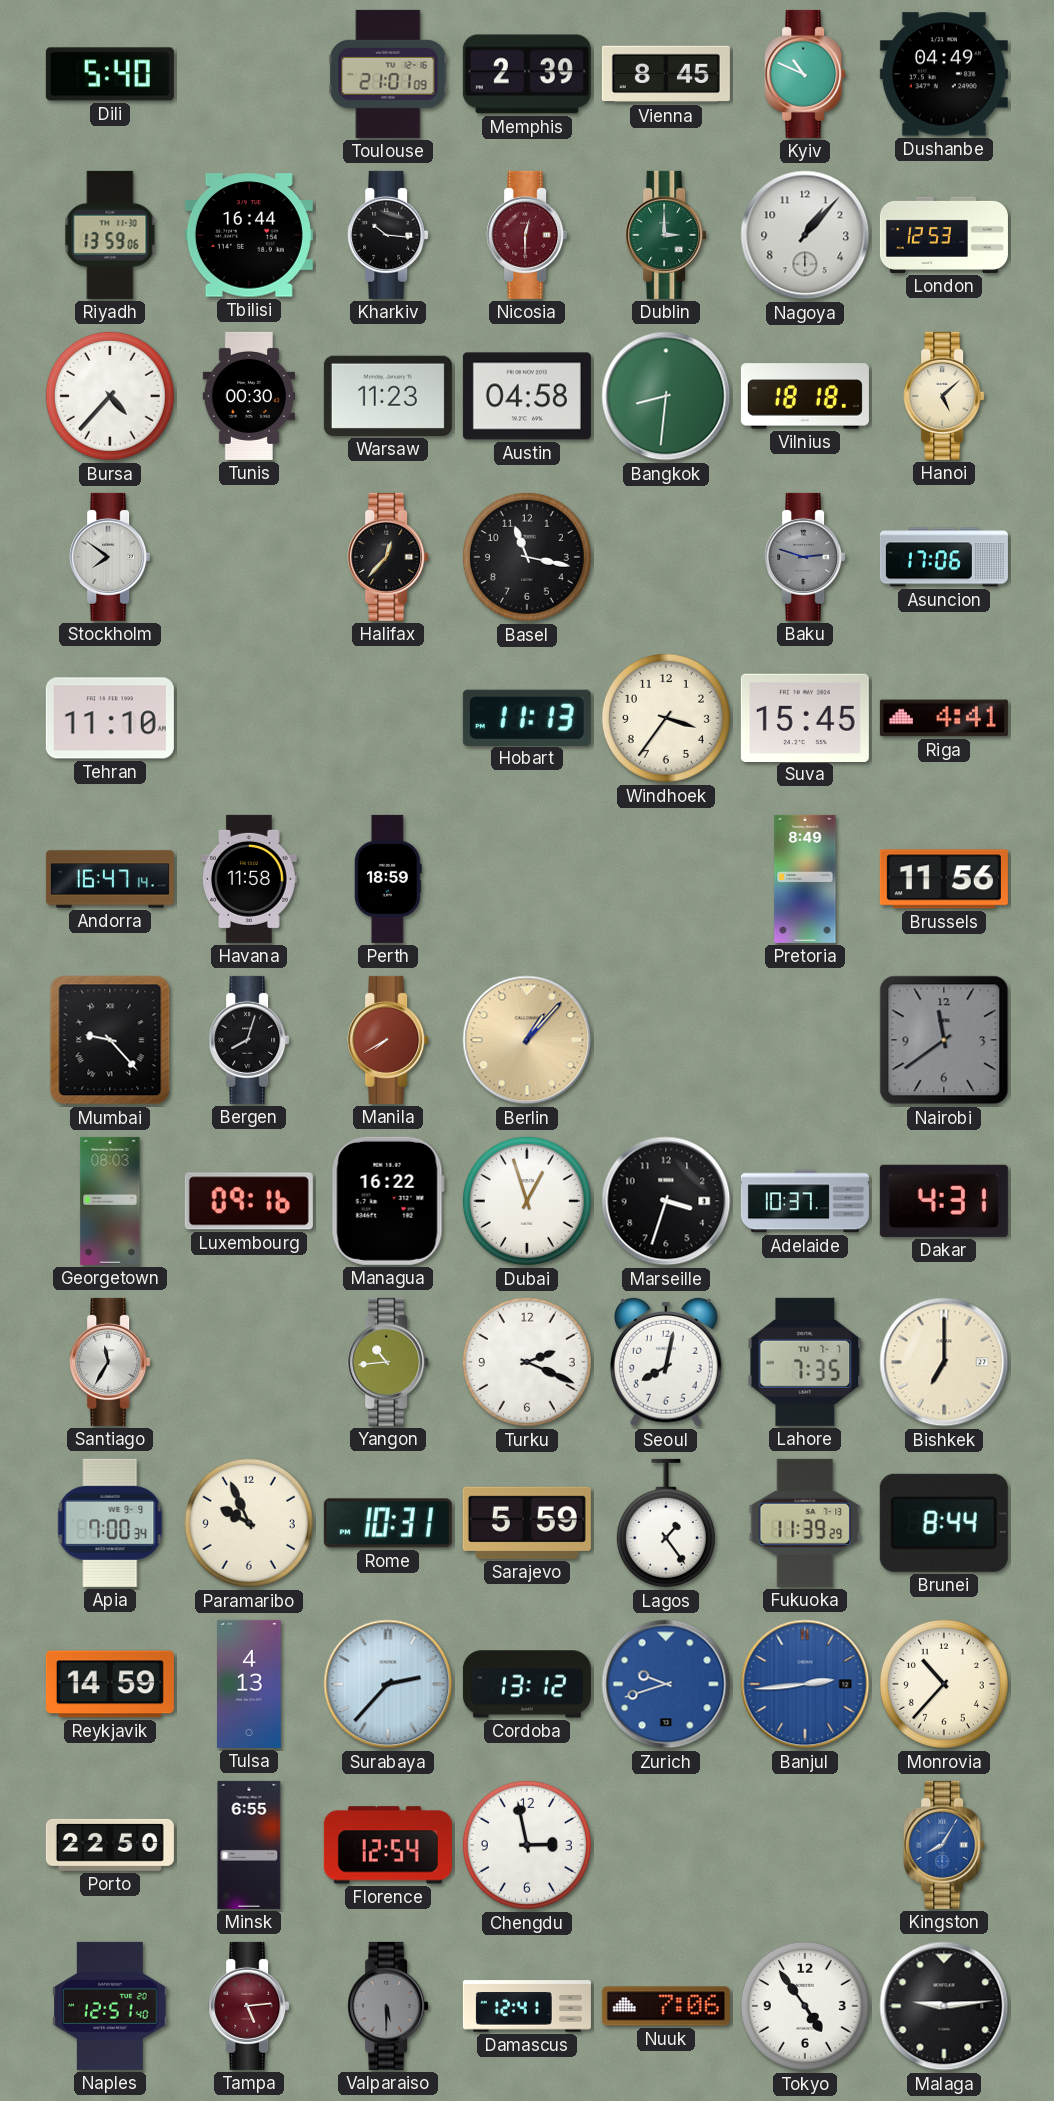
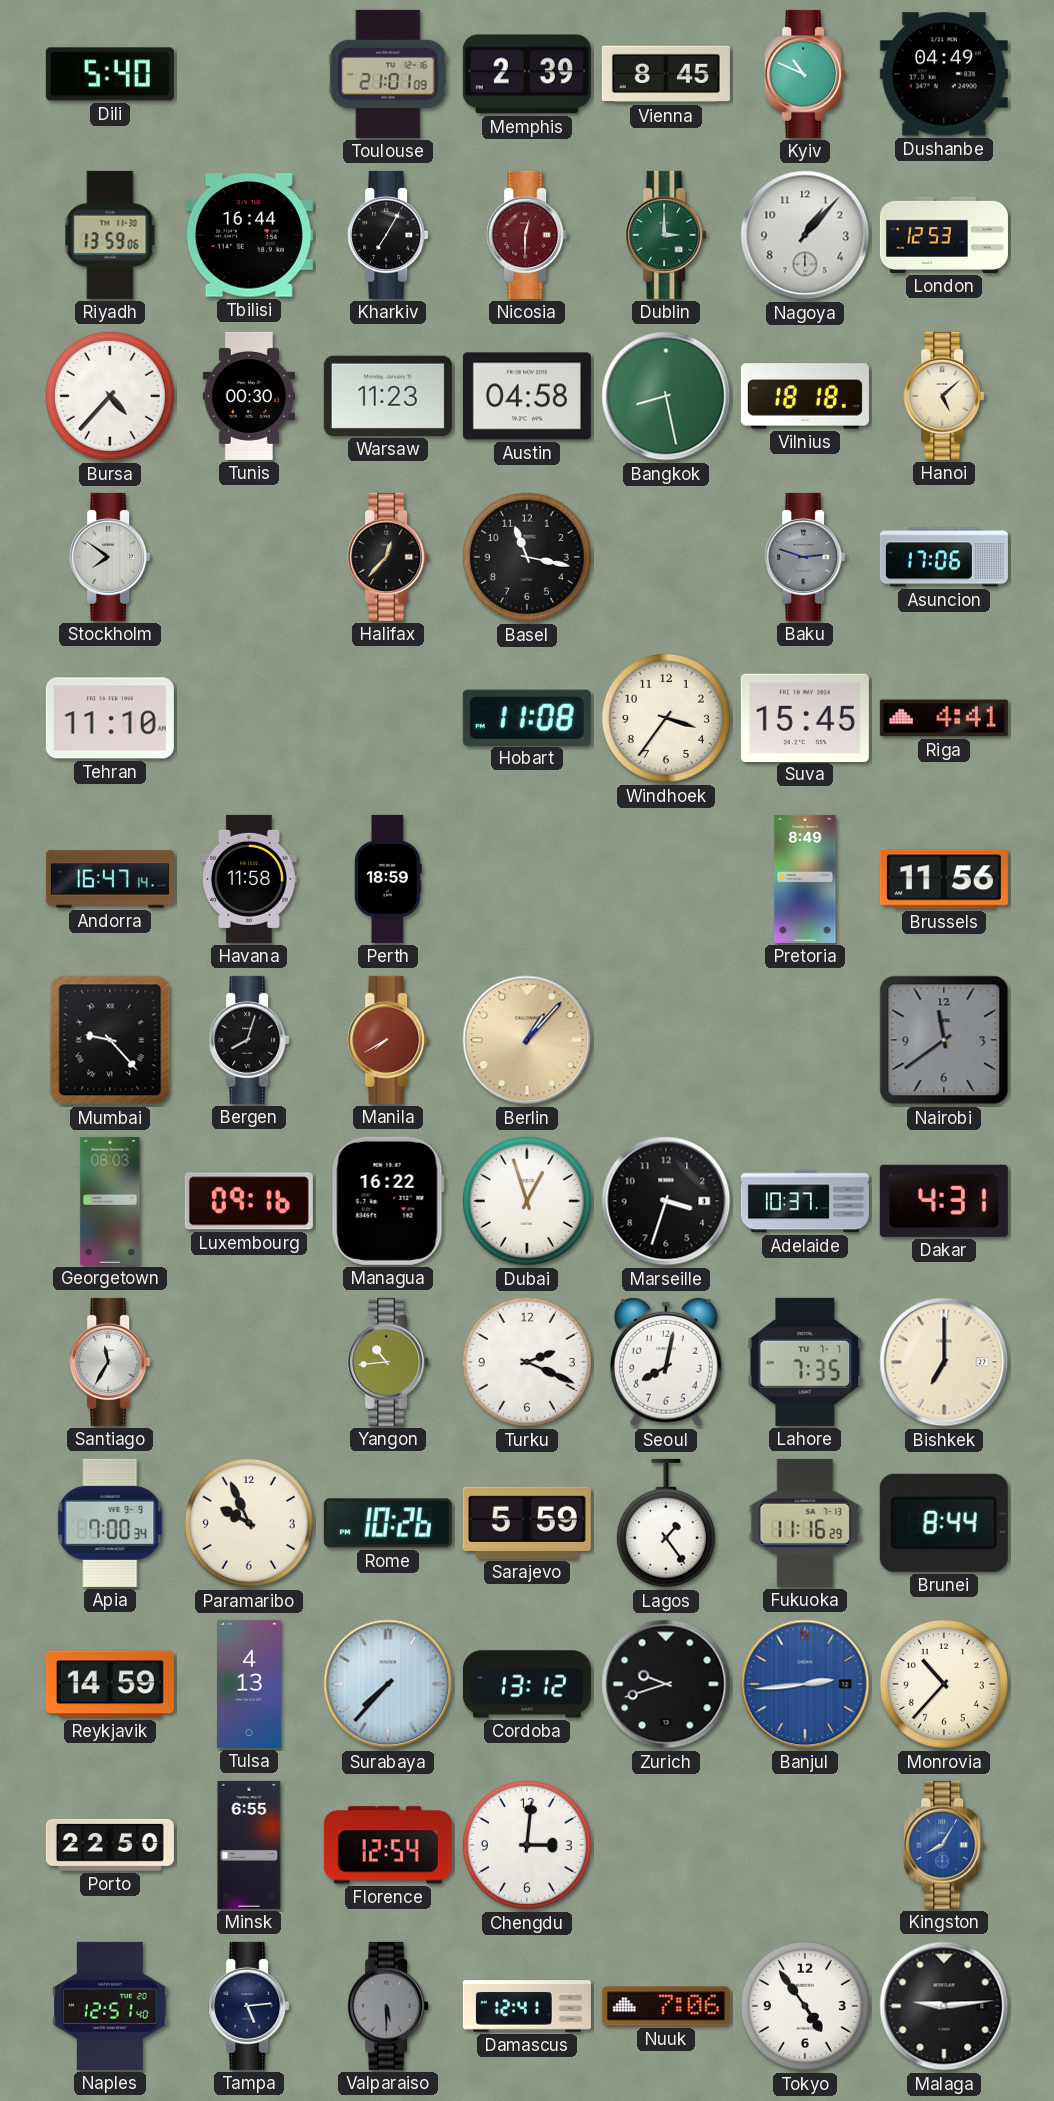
Kharkiv: 10:16 -> 7:05 (388, 235)
Bangkok: 8:31 -> 8:28 (666, 396)
Hobart: 11:13 -> 11:08 (527, 717)
Rome: 10:31 -> 10:26 (388, 1523)
Fukuoka: 11:39 -> 11:16 (805, 1523)
Surabaya: 2:37 -> 7:37 (388, 1684)
Zurich dial: blue -> black (666, 1684)
Chengdu: 2:58 -> 3:01 (527, 1845)
Tampa dial: burgundy -> navy (249, 2006)
